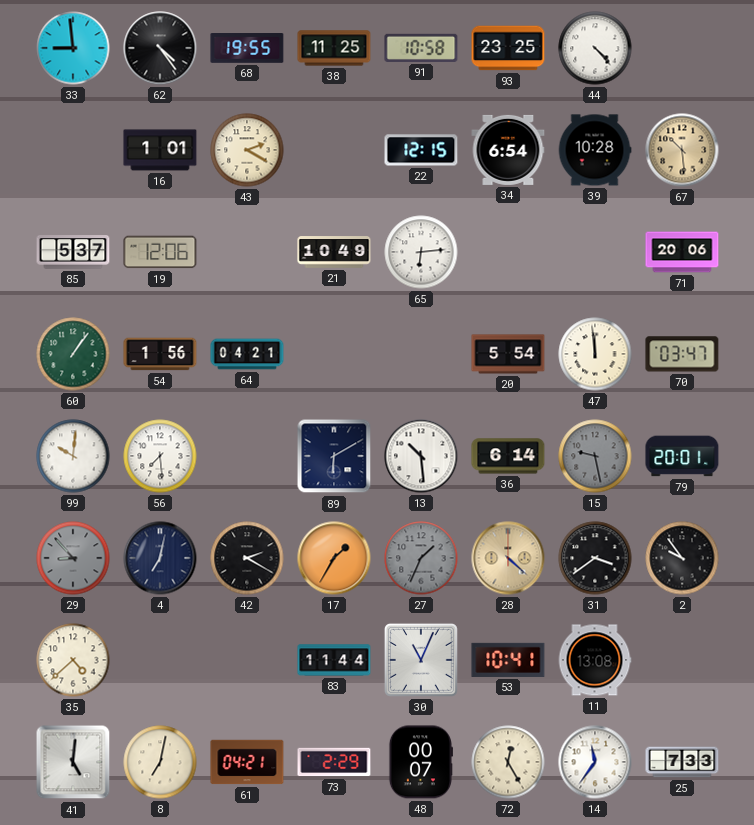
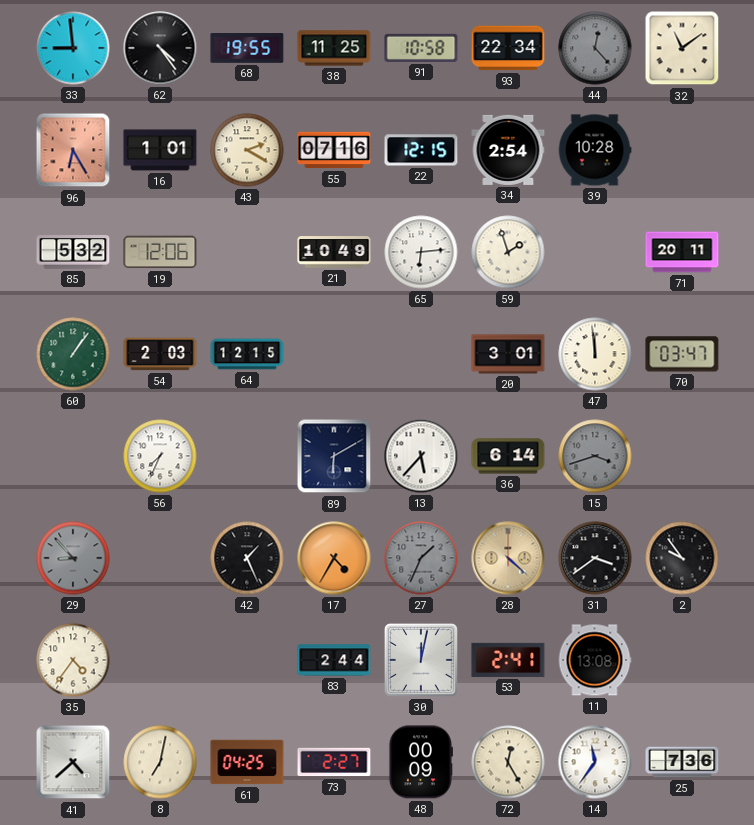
93: 23:25 -> 22:34 (508, 48)
44: 4:23 -> 12:23 (595, 48)
44 dial: white -> grey (595, 48)
32: none -> 11:09 (682, 48)
96: none -> 6:25 (73, 150)
55: none -> 07:16 (334, 150)
34: 6:54 -> 2:54 (508, 150)
67: 10:29 -> none (682, 150)
85: 5:37 -> 5:32 (73, 252)
59: none -> 1:57 (508, 252)
71: 20:06 -> 20:11 (682, 252)
54: 1:56 -> 2:03 (160, 354)
64: 04:21 -> 12:15 (247, 354)
20: 5:54 -> 3:01 (508, 354)
99: 10:01 -> none (73, 456)
56: 7:29 -> 7:34 (160, 456)
13: 10:29 -> 5:37 (421, 456)
15: 9:28 -> 3:42 (595, 456)
79: 20:01 -> none (682, 456)
4: 7:02 -> none (160, 558)
42: 2:20 -> 1:26 (247, 558)
17: 1:35 -> 4:35 (334, 558)
35: 4:38 -> 4:36 (73, 660)
83: 11:44 -> 2:44 (334, 660)
30: 11:04 -> 12:02 (421, 660)
53: 10:41 -> 2:41 (508, 660)
41: 5:01 -> 4:38 (73, 762)
61: 04:21 -> 04:25 (247, 762)
73: 2:29 -> 2:27 (334, 762)
48: 00:07 -> 00:09 (420, 762)
25: 7:33 -> 7:36 (682, 762)
